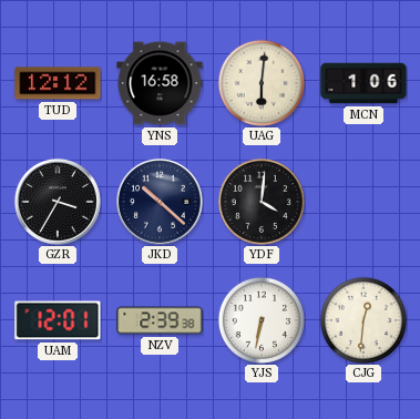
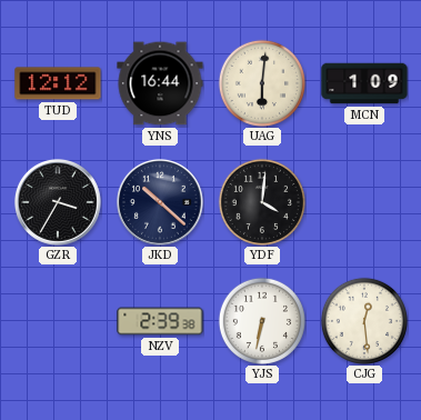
YNS: 16:58 -> 16:44 (160, 83)
MCN: 1:06 -> 1:09 (364, 83)
UAM: 12:01 -> none (58, 320)
CJG: 12:31 -> 12:29 (364, 321)
